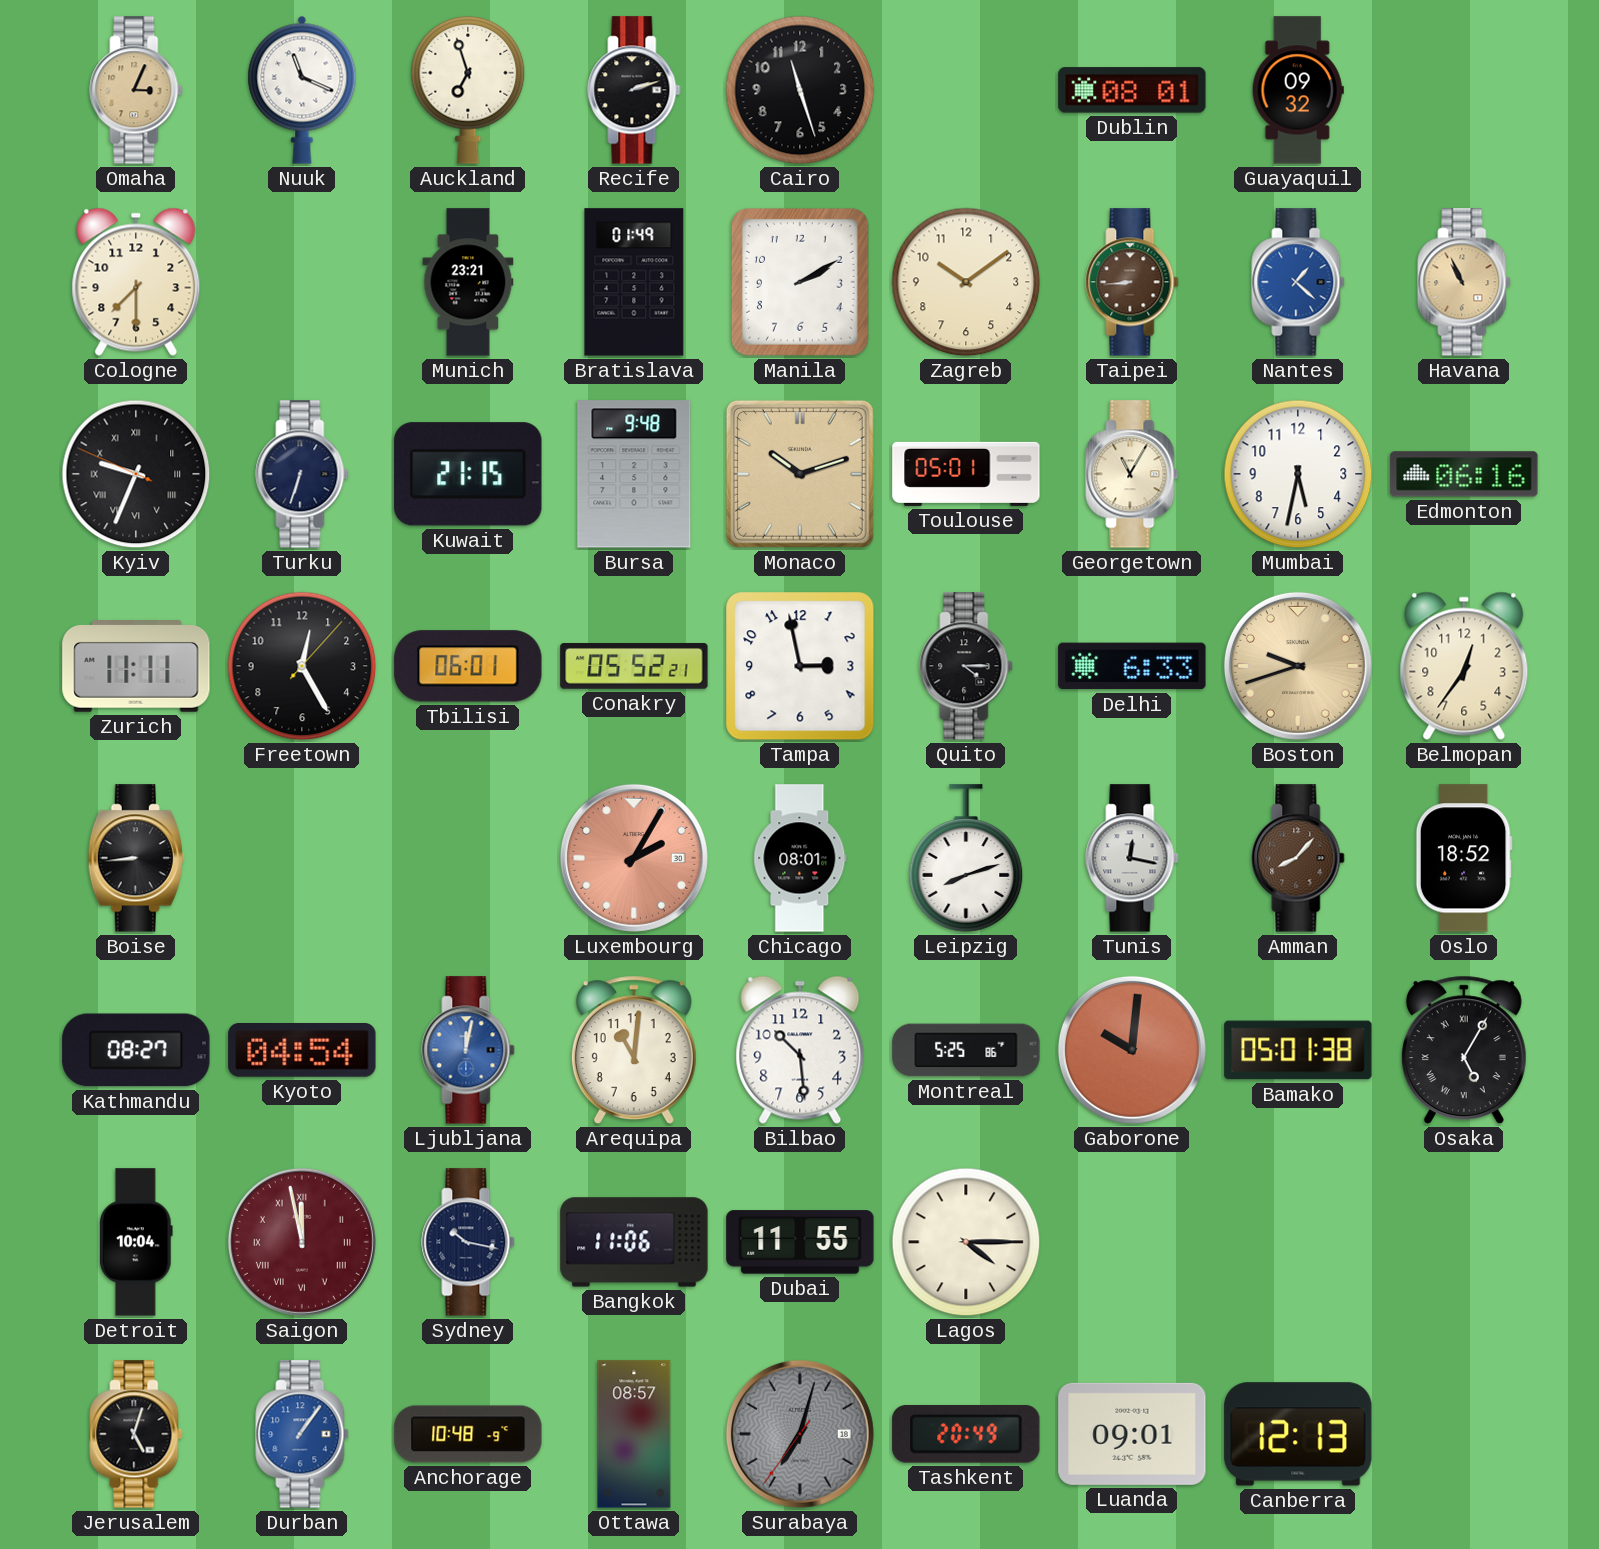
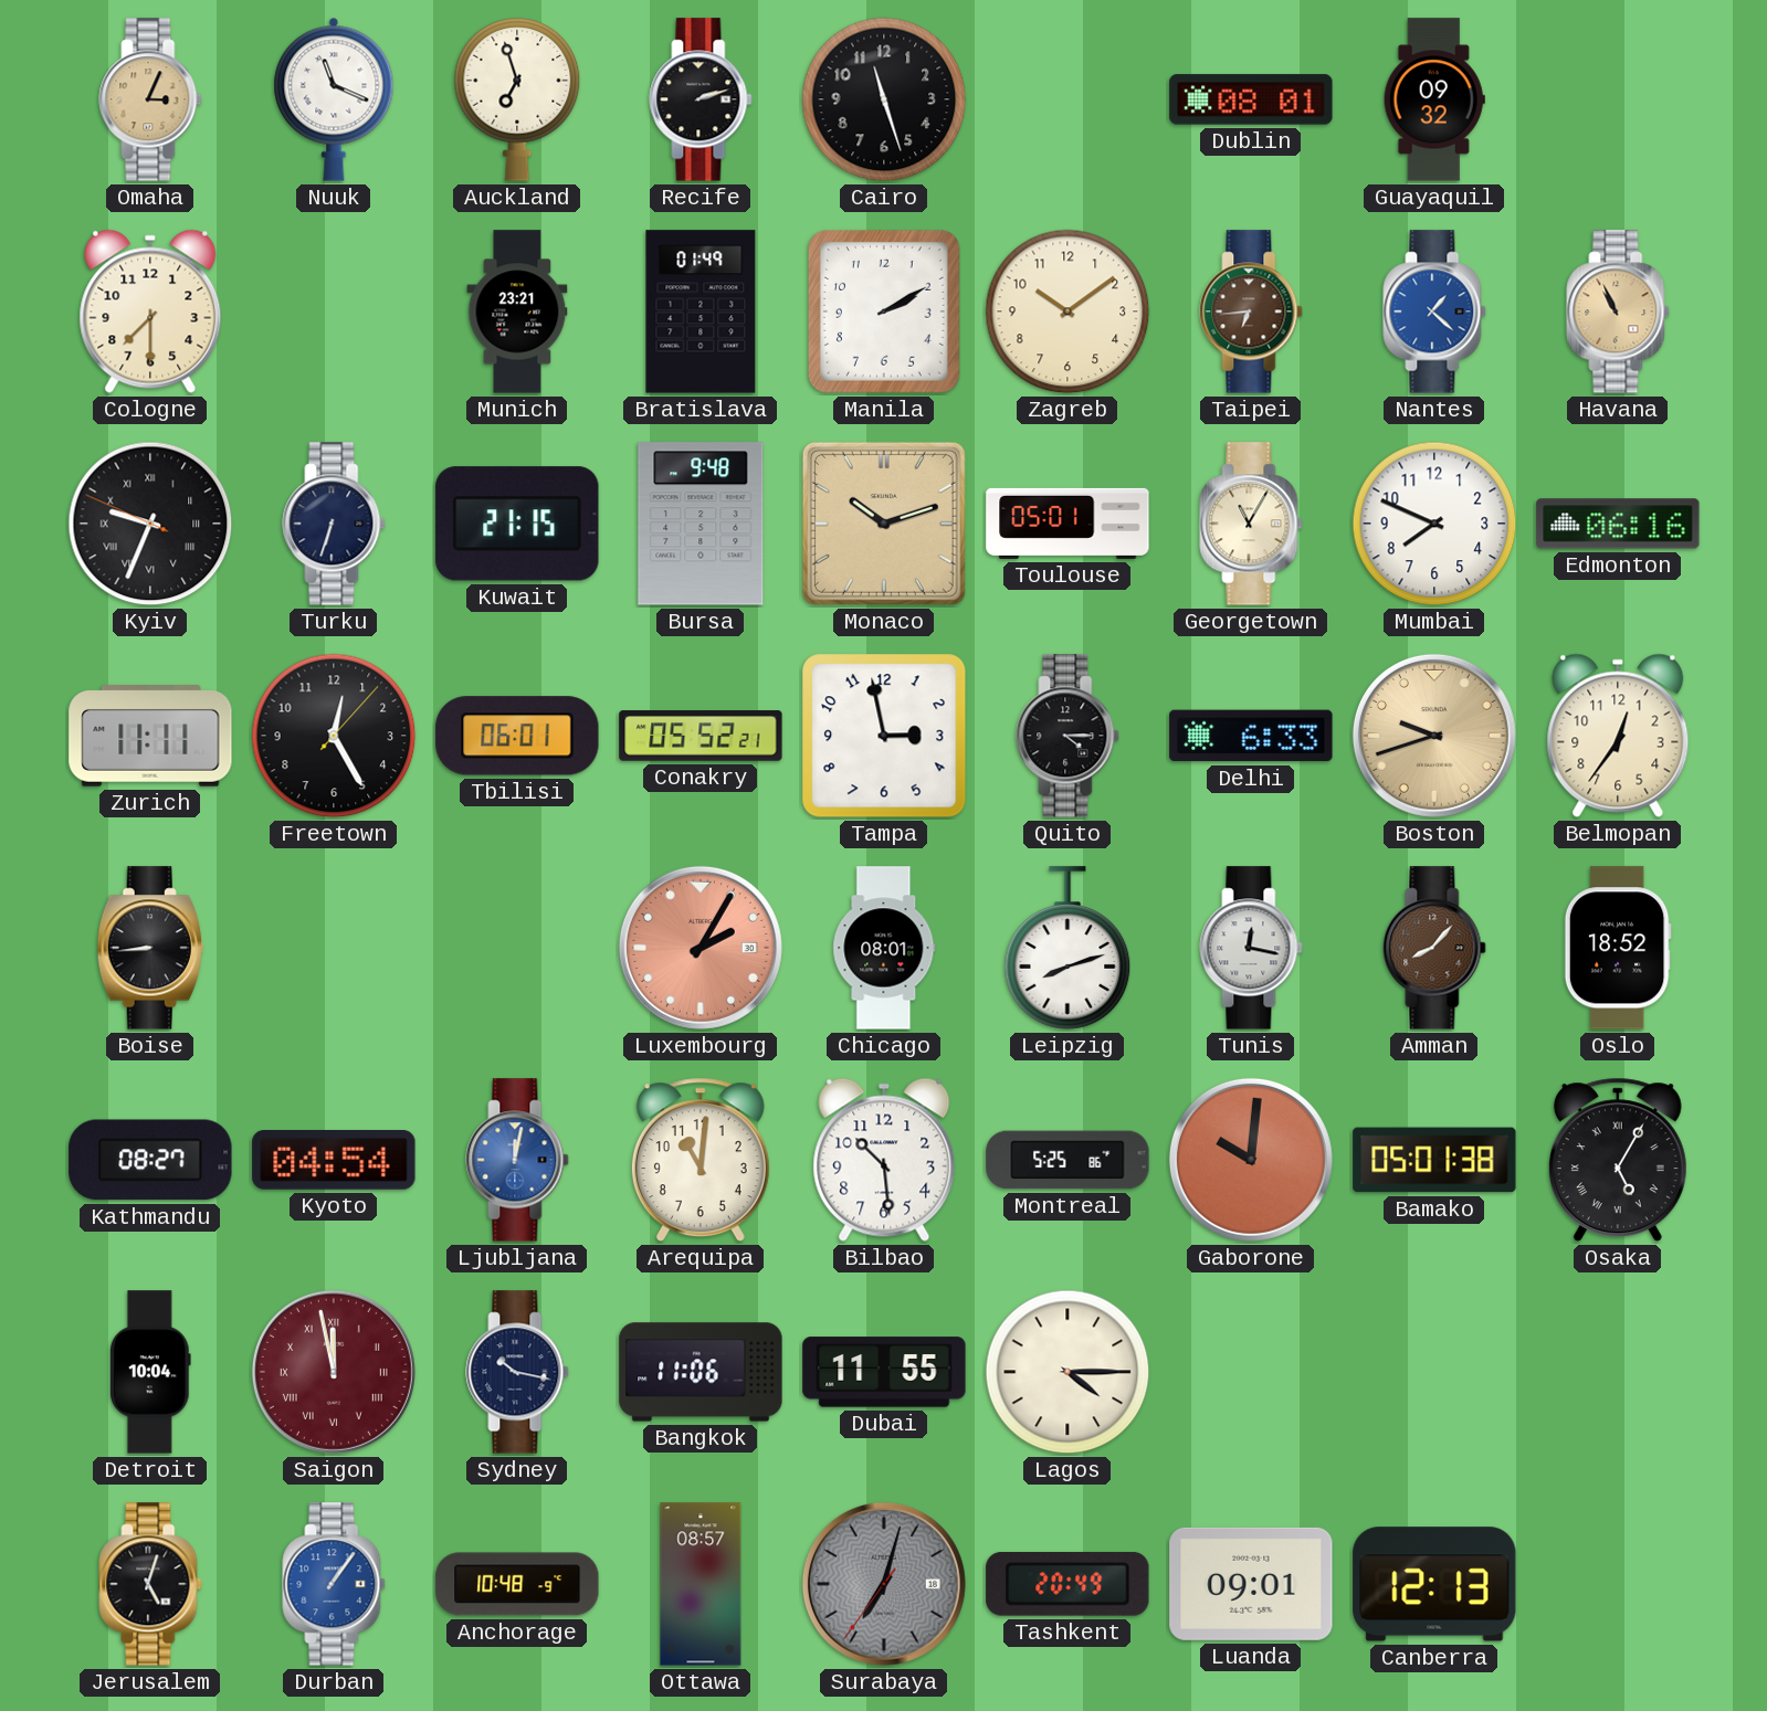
Taipei: 8:44 -> 6:44 (1251, 311)
Mumbai: 5:32 -> 7:49 (1434, 524)
